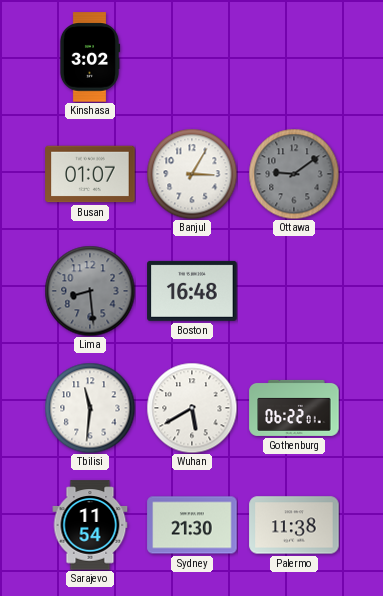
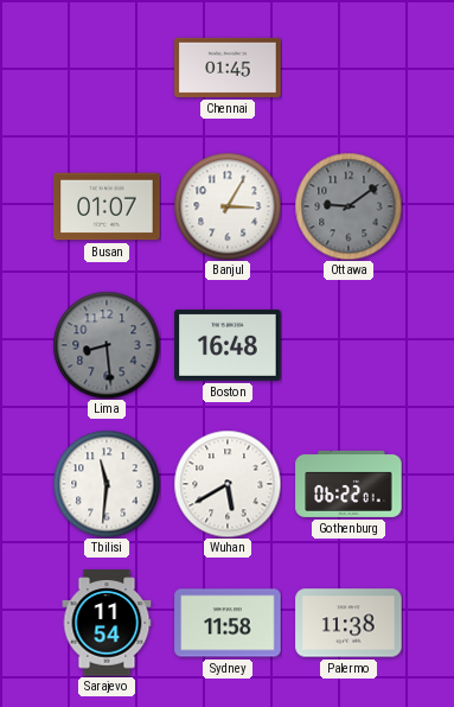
Kinshasa: 3:02 -> none (90, 57)
Chennai: none -> 01:45 (228, 68)
Sydney: 21:30 -> 11:58 (228, 623)
